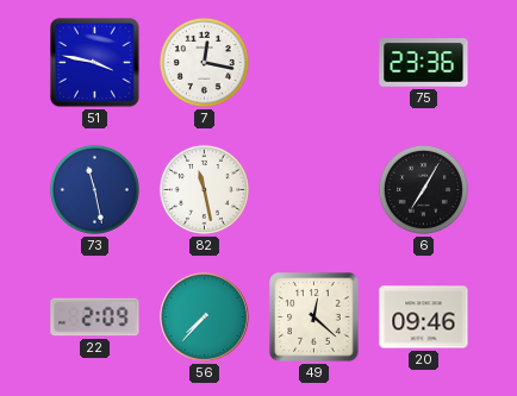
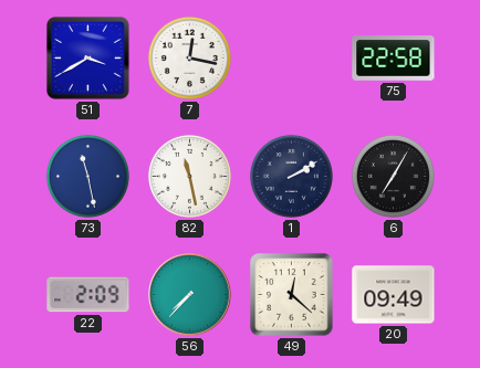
51: 3:47 -> 3:40 (88, 59)
75: 23:36 -> 22:58 (394, 59)
1: none -> 2:10 (291, 176)
20: 09:46 -> 09:49 (394, 295)
